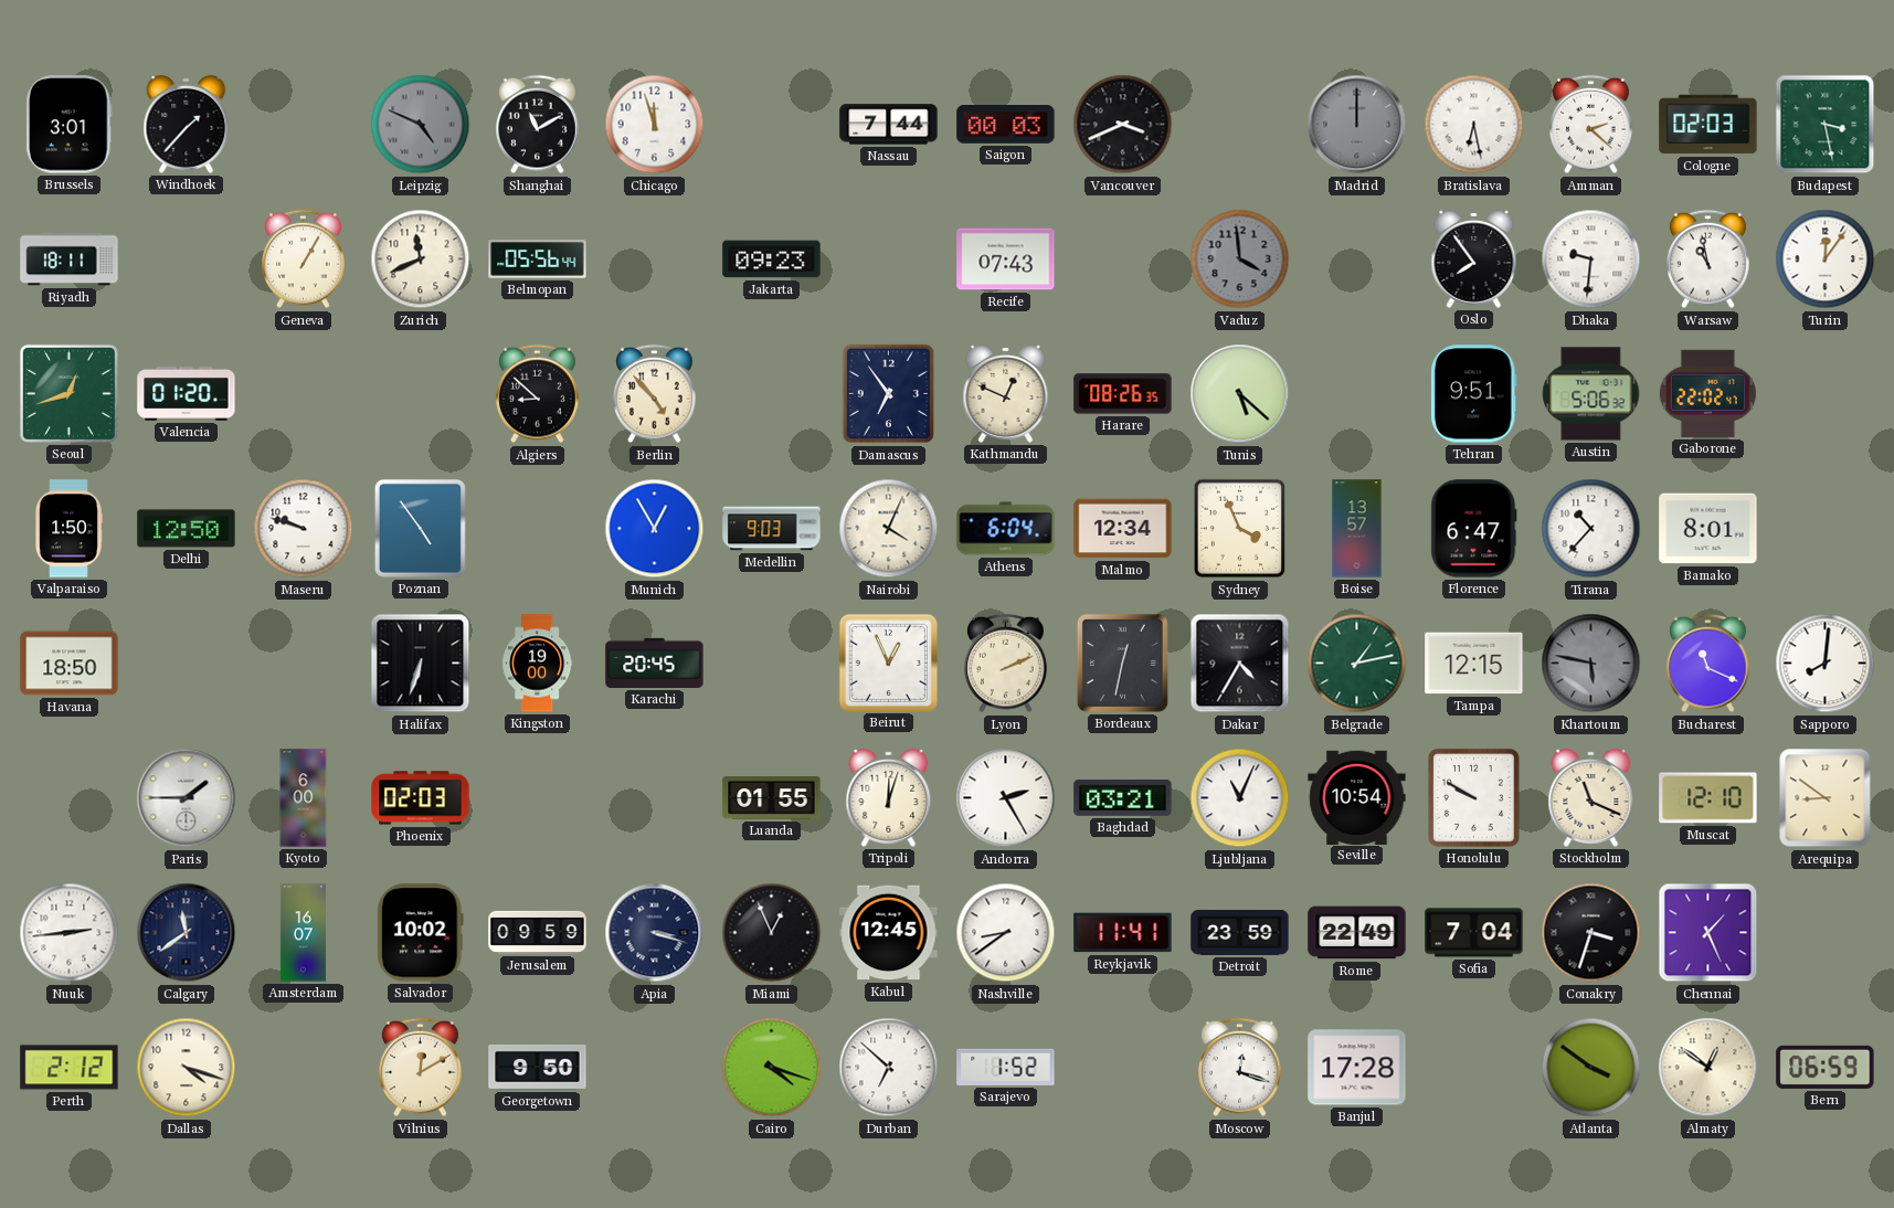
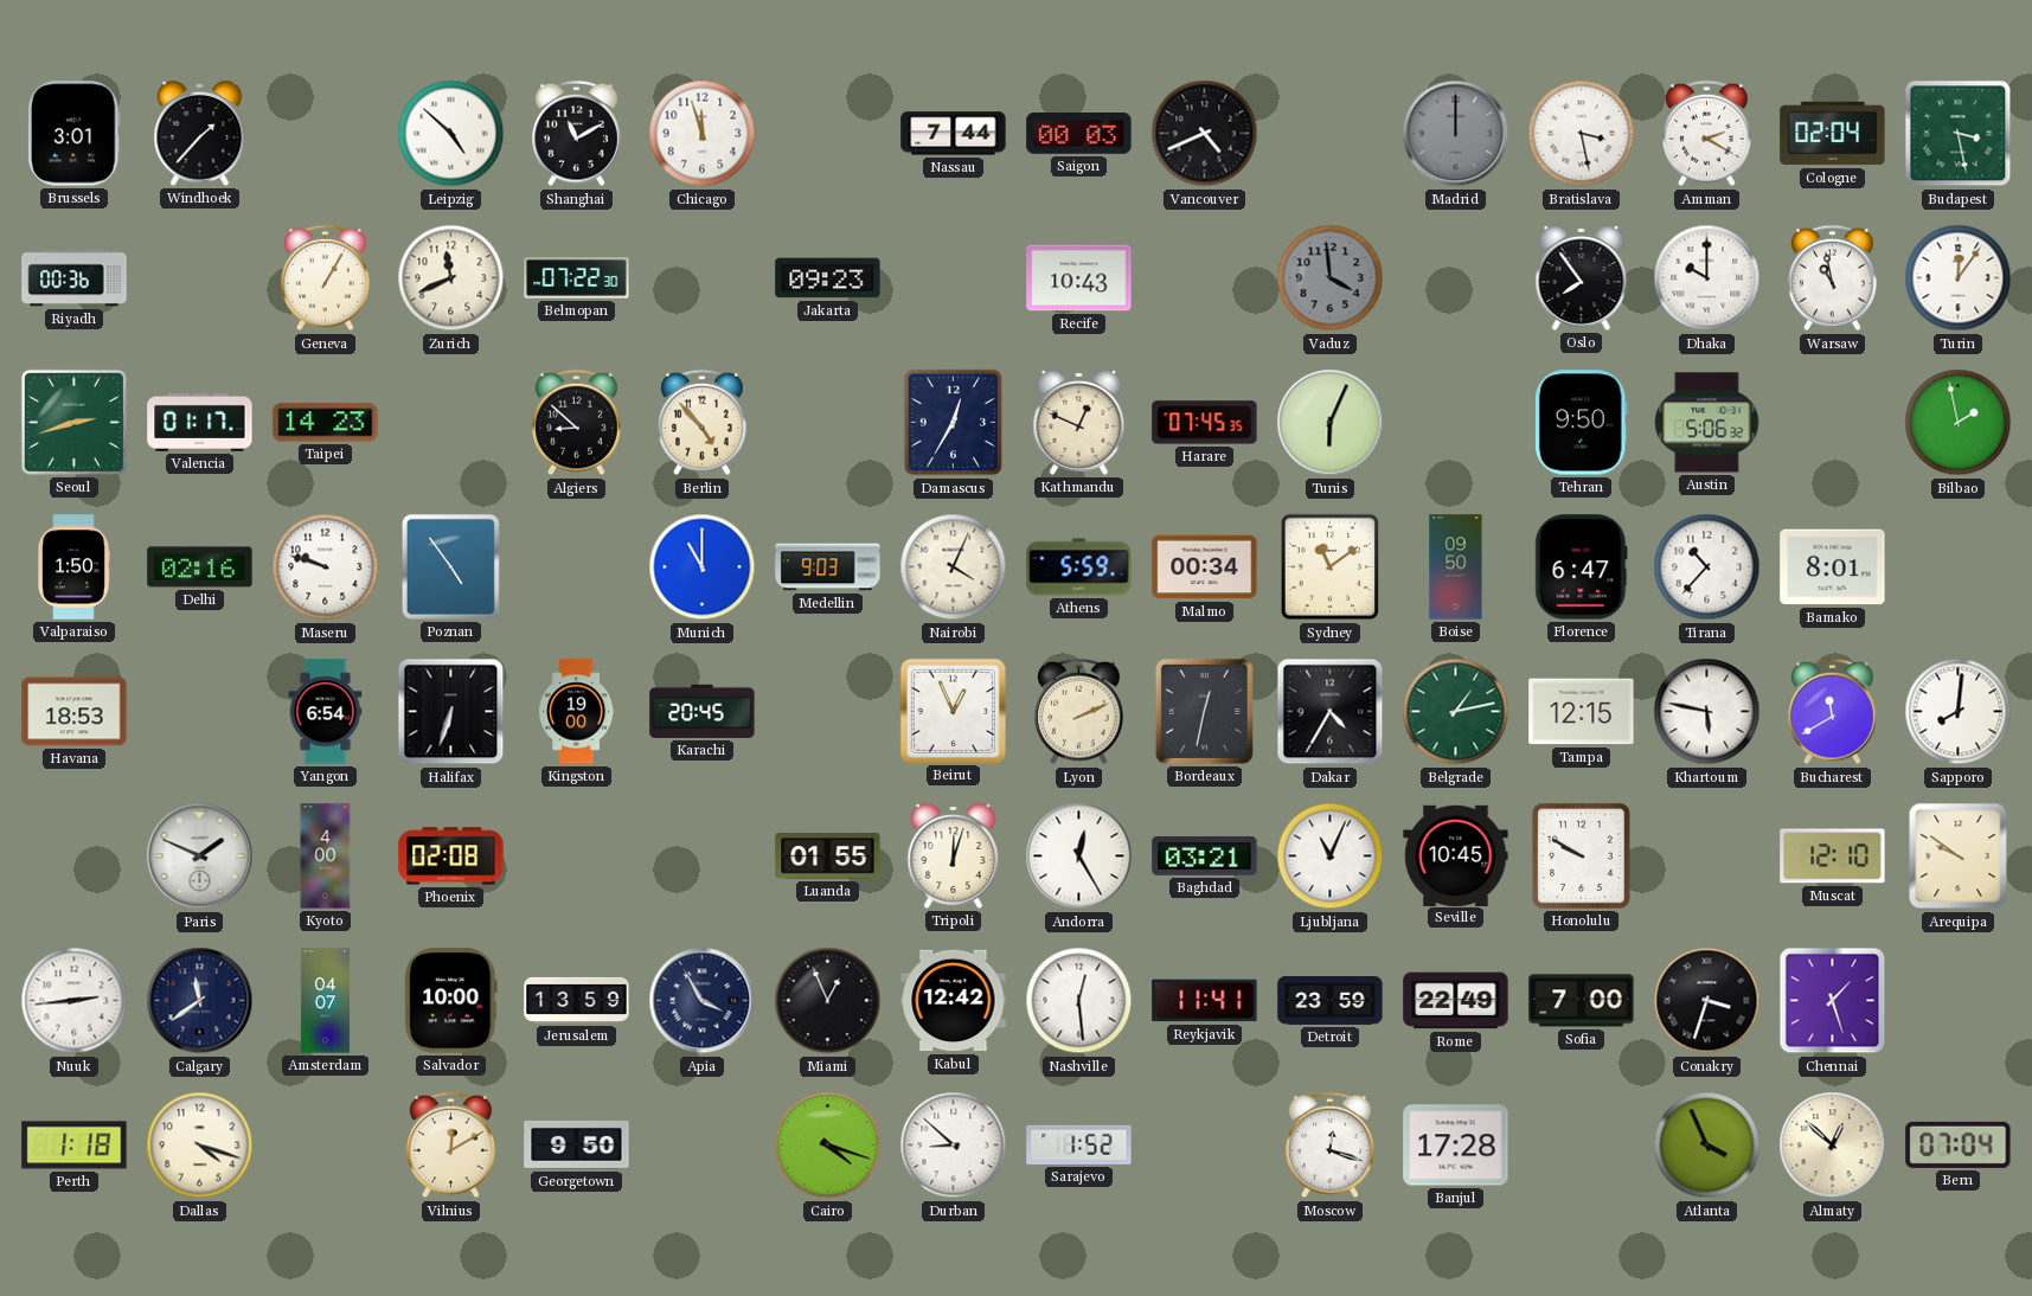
Leipzig: 4:49 -> 4:52 (451, 134)
Leipzig dial: grey -> white (451, 134)
Vancouver: 3:41 -> 4:41 (1205, 134)
Bratislava: 6:28 -> 3:28 (1582, 134)
Amman: 2:22 -> 2:20 (1707, 134)
Cologne: 02:03 -> 02:04 (1833, 134)
Riyadh: 18:11 -> 00:36 (75, 278)
Belmopan: 05:56 -> 07:22 (577, 278)
Recife: 07:43 -> 10:43 (1079, 278)
Dhaka: 9:31 -> 10:00 (1707, 278)
Seoul: 12:42 -> 2:42 (73, 422)
Valencia: 01:20 -> 01:17 (200, 422)
Taipei: none -> 14:23 (326, 423)
Damascus: 6:54 -> 12:35 (954, 423)
Harare: 08:26 -> 07:45 (1205, 423)
Tunis: 5:22 -> 6:04 (1331, 423)
Tehran: 9:51 -> 9:50 (1581, 423)
Gaborone: 22:02 -> none (1707, 393)
Bilbao: none -> 1:58 (1959, 423)
Delhi: 12:50 -> 02:16 (200, 567)
Munich: 12:55 -> 11:00 (703, 567)
Athens: 6:04 -> 5:59 (1079, 567)
Malmo: 12:34 -> 00:34 (1205, 567)
Sydney: 3:56 -> 11:09 (1331, 567)
Boise: 13:57 -> 09:50 (1456, 567)
Havana: 18:50 -> 18:53 (75, 712)
Yangon: none -> 6:54 (326, 712)
Khartoum dial: grey -> white (1707, 712)
Bucharest: 11:19 -> 11:40 (1833, 712)
Paris: 1:45 -> 1:49 (200, 856)
Kyoto: 6:00 -> 4:00 (326, 856)
Phoenix: 02:03 -> 02:08 (451, 856)
Andorra: 2:25 -> 12:25 (1079, 856)
Seville: 10:54 -> 10:45 (1456, 855)
Stockholm: 11:19 -> none (1591, 797)
Arequipa: 8:51 -> 9:51 (1959, 856)
Amsterdam: 16:07 -> 04:07 (325, 1001)
Salvador: 10:02 -> 10:00 (451, 1001)
Jerusalem: 09:59 -> 13:59 (577, 1000)
Apia: 3:18 -> 3:55 (703, 1001)
Kabul: 12:45 -> 12:42 (954, 1001)
Nashville: 8:39 -> 12:29 (1079, 1001)
Sofia: 7:04 -> 7:00 (1582, 1001)
Chennai: 1:26 -> 1:27 (1833, 1001)
Perth: 2:12 -> 1:18 (75, 1146)
Durban: 6:52 -> 8:52 (954, 1146)
Atlanta: 3:51 -> 3:56 (1707, 1146)
Almaty: 12:51 -> 12:52 (1833, 1146)
Bern: 06:59 -> 07:04 (1959, 1144)
